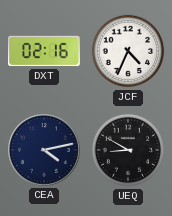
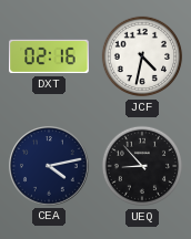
JCF: 4:34 -> 4:32 (142, 56)
UEQ: 8:50 -> 8:53 (142, 166)
